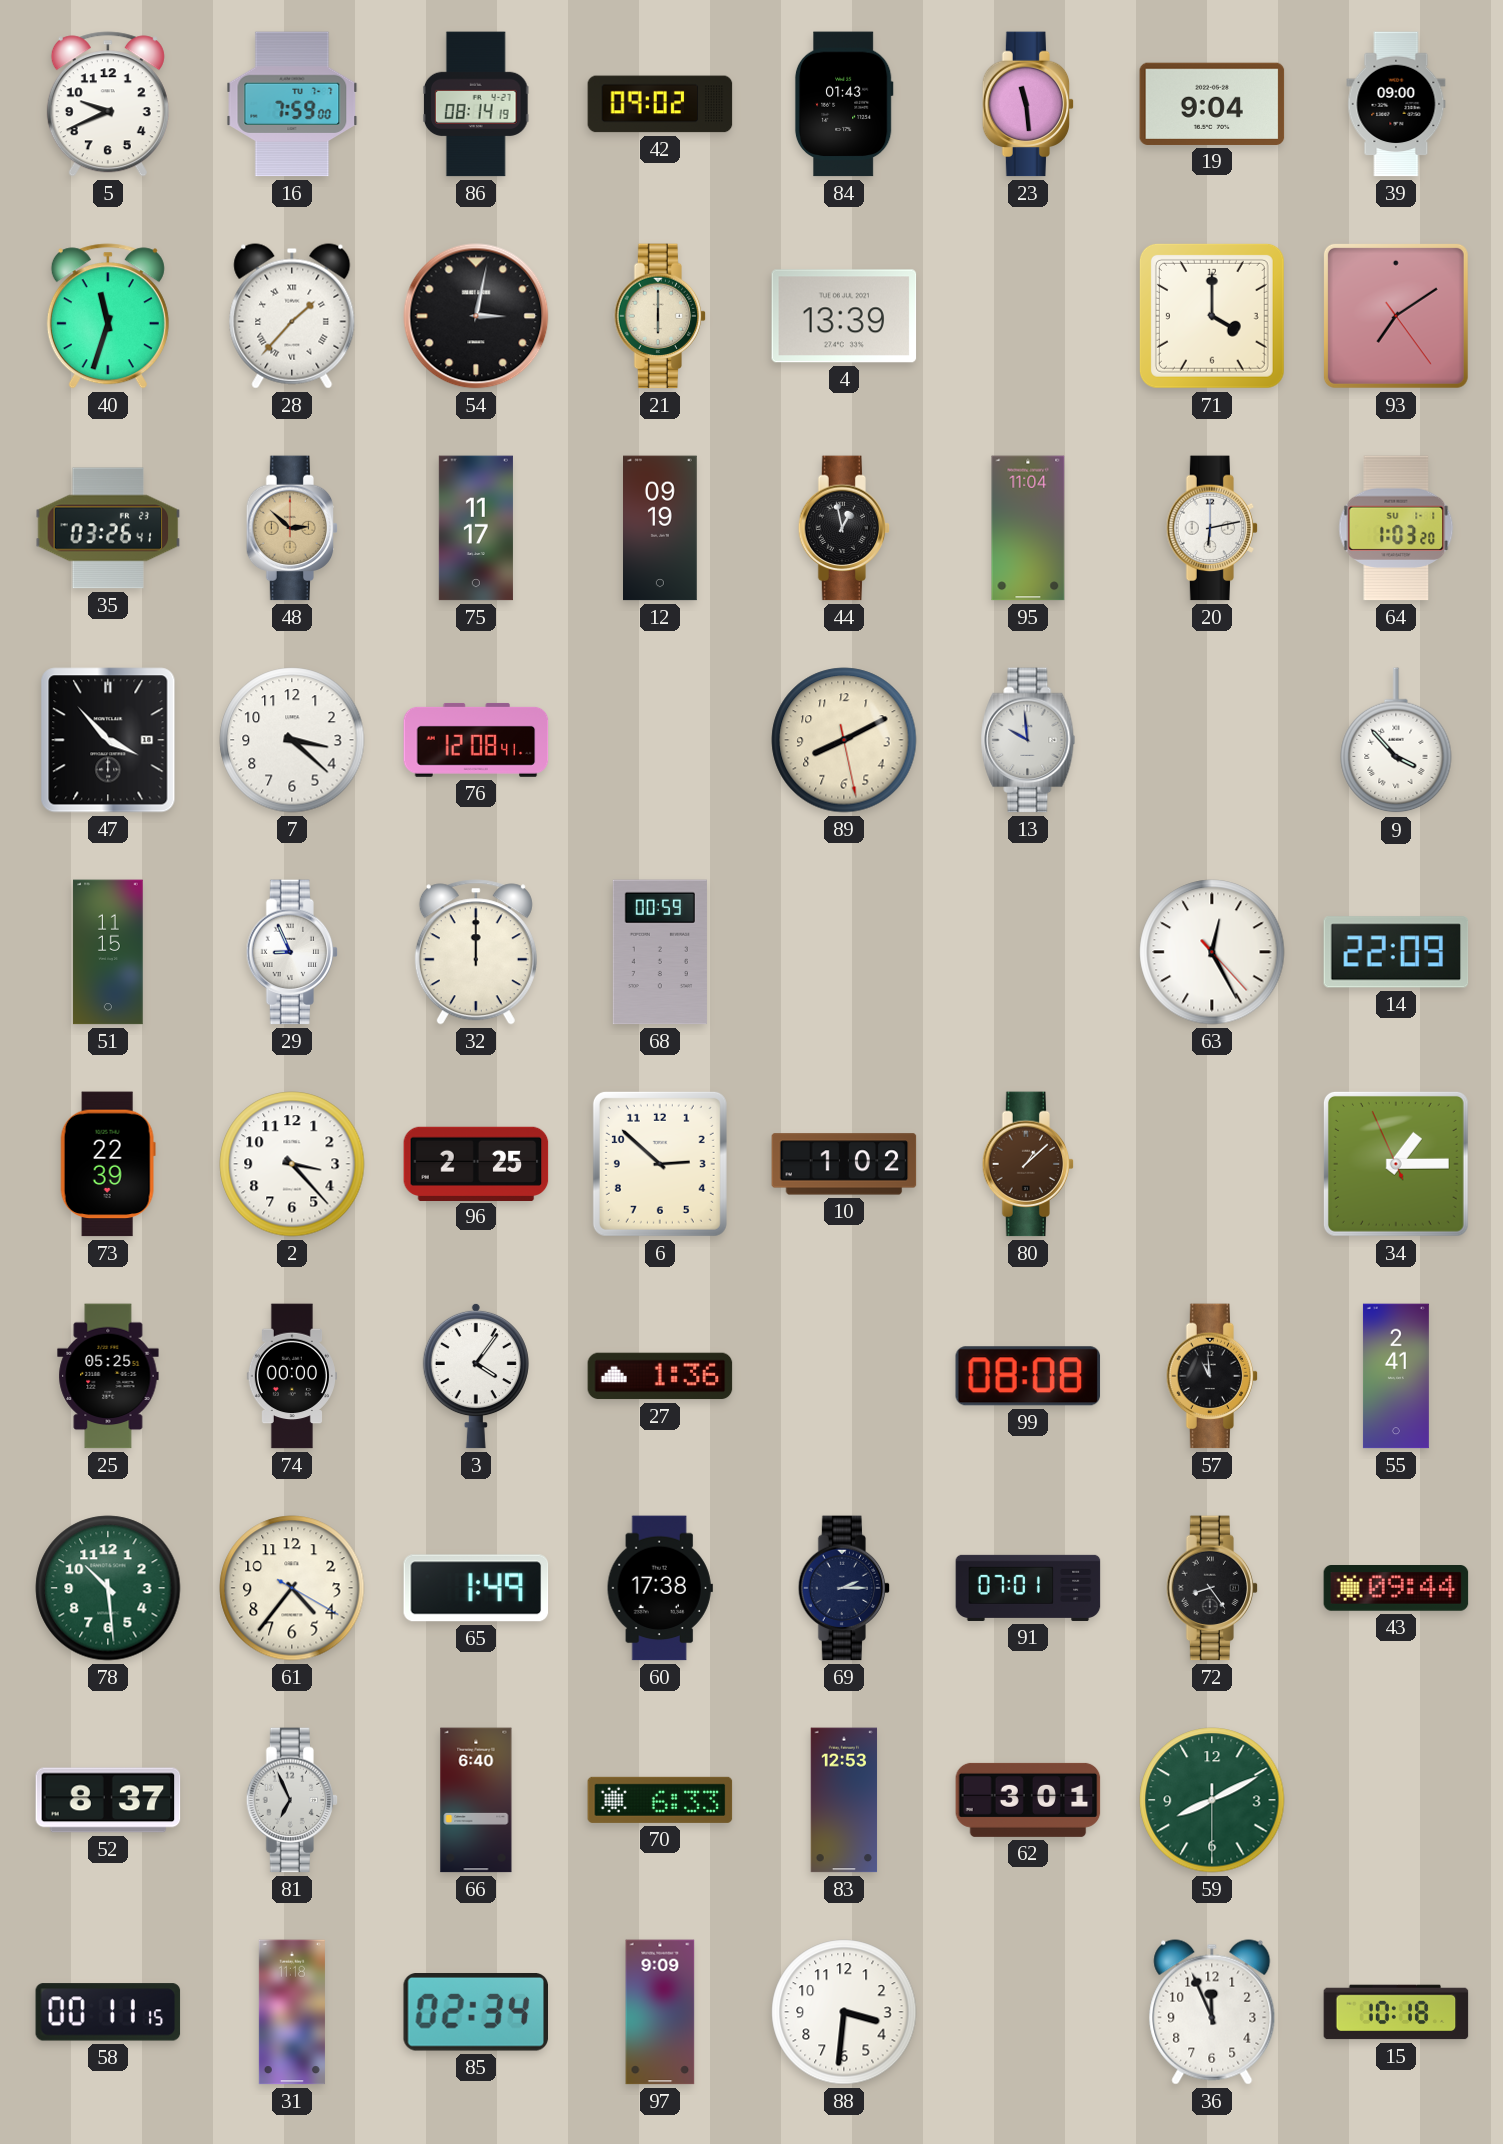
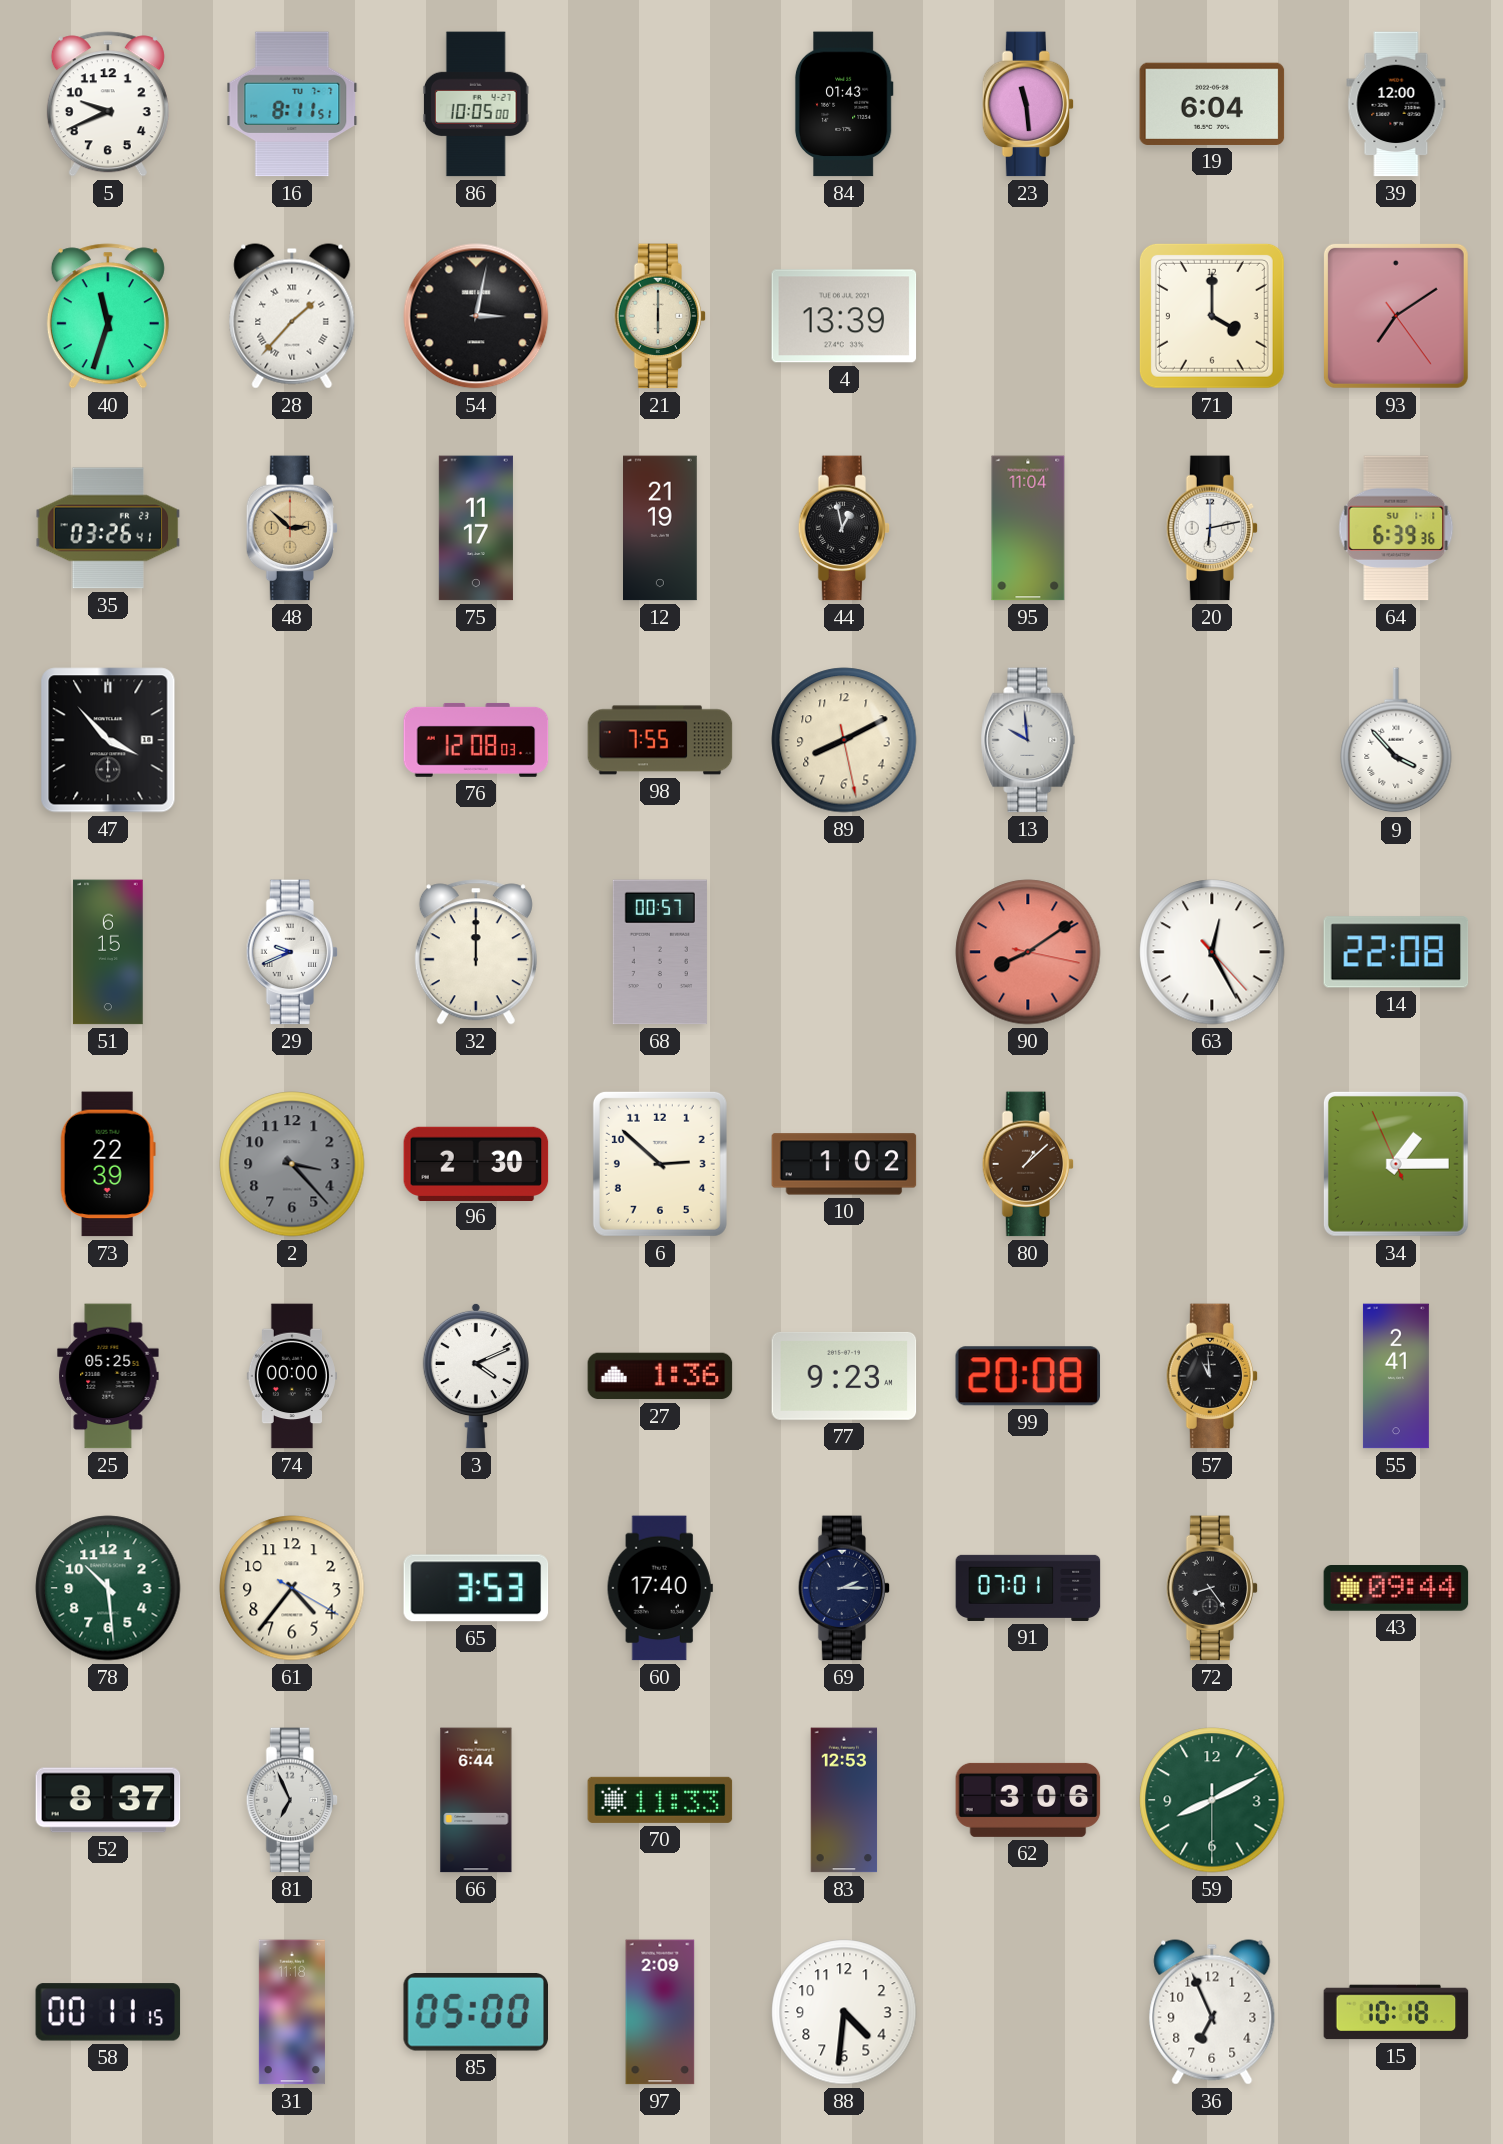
16: 7:59 -> 8:11 (292, 104)
86: 08:14 -> 10:05 (476, 104)
42: 09:02 -> none (660, 104)
19: 9:04 -> 6:04 (1212, 104)
39: 09:00 -> 12:00 (1396, 104)
12: 09:19 -> 21:19 (660, 528)
64: 1:03 -> 6:39 (1396, 528)
7: 3:22 -> none (292, 740)
76: 12:08:41 -> 12:08:03 (476, 740)
98: none -> 7:55 (660, 740)
51: 11:15 -> 6:15 (108, 952)
29: 8:56 -> 9:41 (292, 952)
68: 00:59 -> 00:57 (660, 952)
90: none -> 8:09 (1028, 952)
14: 22:09 -> 22:08 (1396, 952)
2 dial: white -> grey (292, 1164)
96: 2:25 -> 2:30 (476, 1163)
3: 4:06 -> 4:11 (476, 1376)
77: none -> 9:23 (844, 1376)
99: 08:08 -> 20:08 (1028, 1376)
65: 1:49 -> 3:53 (476, 1588)
60: 17:38 -> 17:40 (660, 1588)
66: 6:40 -> 6:44 (476, 1800)
70: 6:33 -> 11:33 (660, 1800)
62: 3:01 -> 3:06 (1028, 1800)
85: 02:34 -> 05:00 (475, 2013)
97: 9:09 -> 2:09 (660, 2012)
88: 3:31 -> 4:31 (844, 2012)
36: 11:56 -> 6:56 (1212, 2012)
